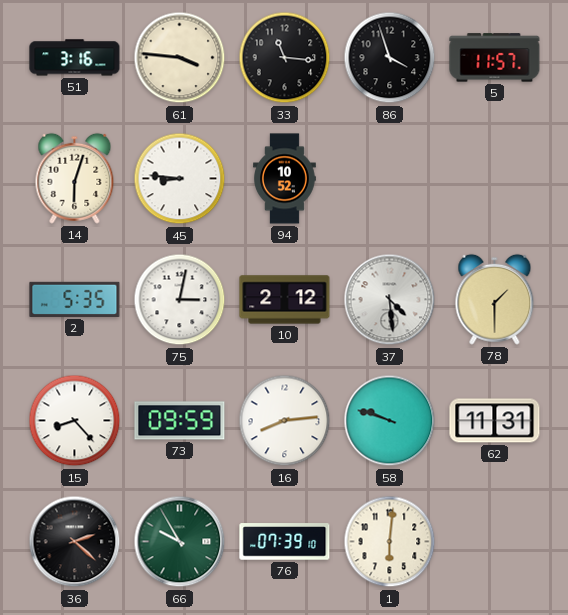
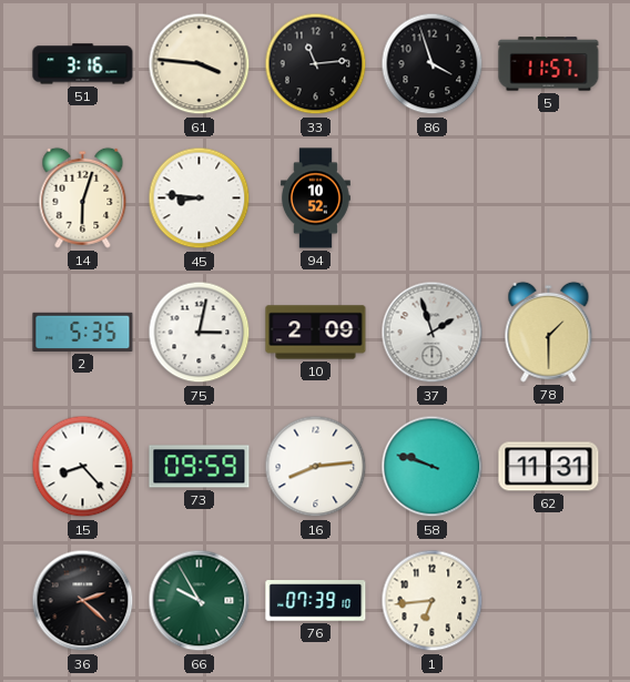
33: 11:16 -> 11:14 (316, 64)
10: 2:12 -> 2:09 (316, 333)
37: 4:29 -> 1:57 (433, 333)
1: 6:01 -> 6:44 (433, 601)
